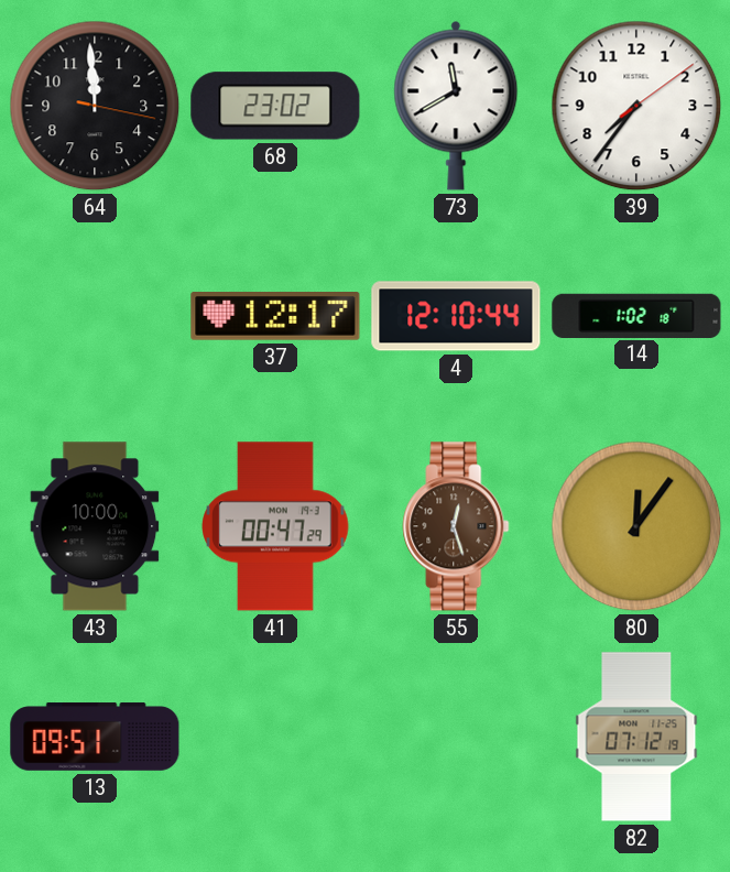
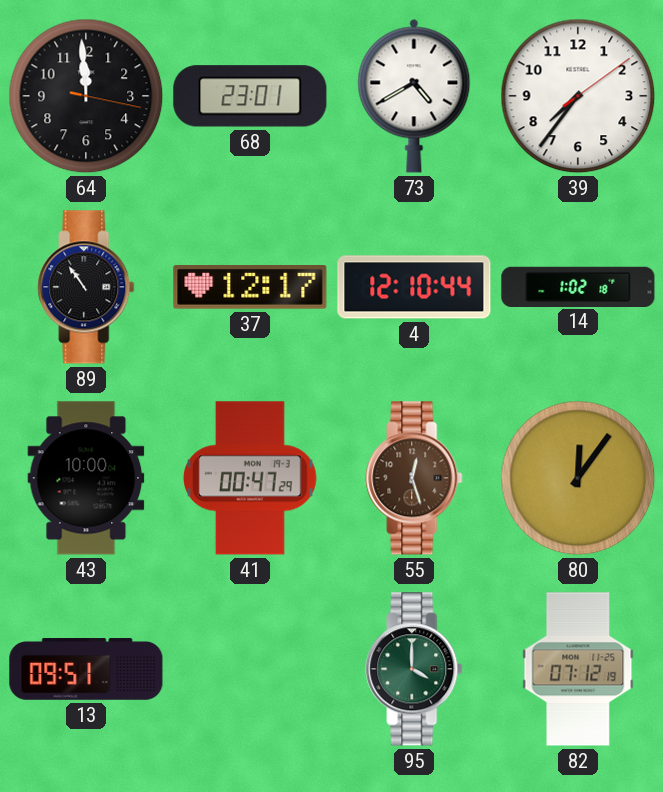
68: 23:02 -> 23:01 (250, 96)
73: 11:40 -> 4:40 (414, 96)
89: none -> 10:54 (86, 287)
95: none -> 4:00 (414, 669)
